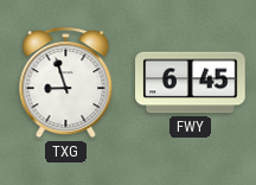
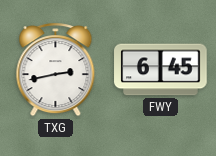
TXG: 8:57 -> 2:43 (56, 70)
